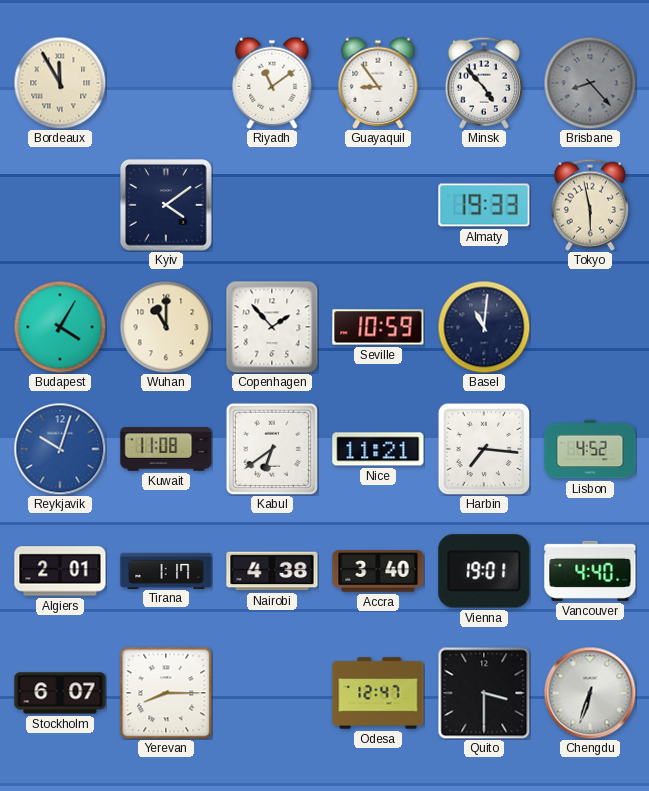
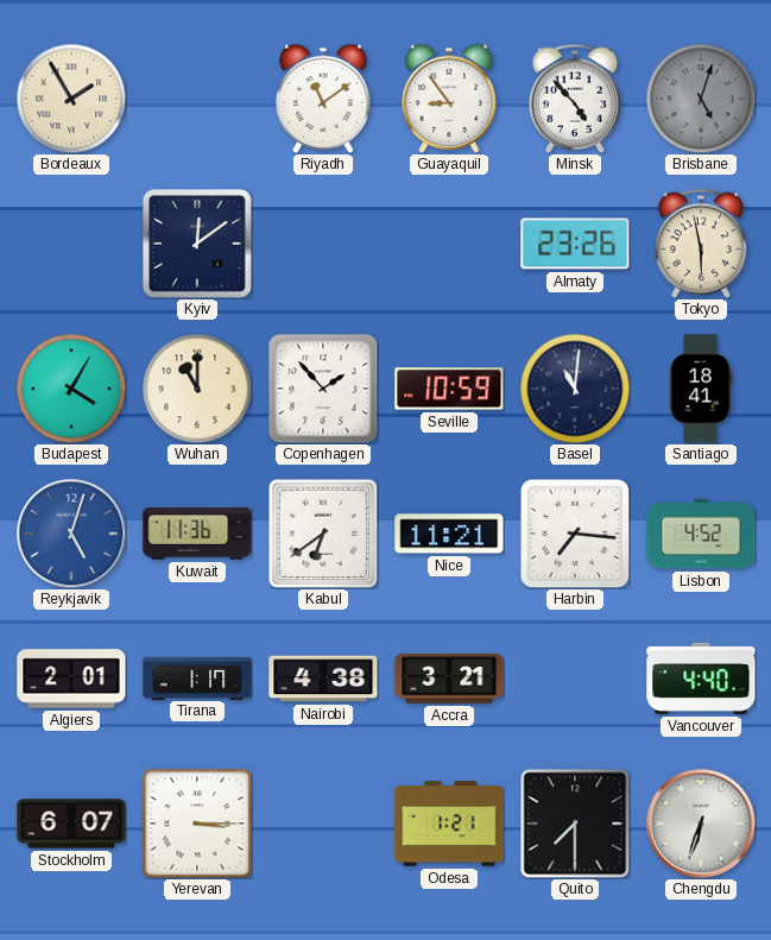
Bordeaux: 11:55 -> 1:55 (71, 99)
Brisbane: 8:23 -> 5:03 (701, 99)
Kyiv: 4:09 -> 12:09 (197, 244)
Almaty: 19:33 -> 23:26 (575, 244)
Santiago: none -> 18:41 (701, 389)
Reykjavik: 10:03 -> 5:03 (71, 534)
Kuwait: 11:08 -> 11:36 (197, 534)
Accra: 3:40 -> 3:21 (449, 679)
Vienna: 19:01 -> none (484, 571)
Yerevan: 8:15 -> 3:15 (197, 824)
Odesa: 12:47 -> 1:21 (449, 824)
Quito: 3:30 -> 7:30 (575, 824)
